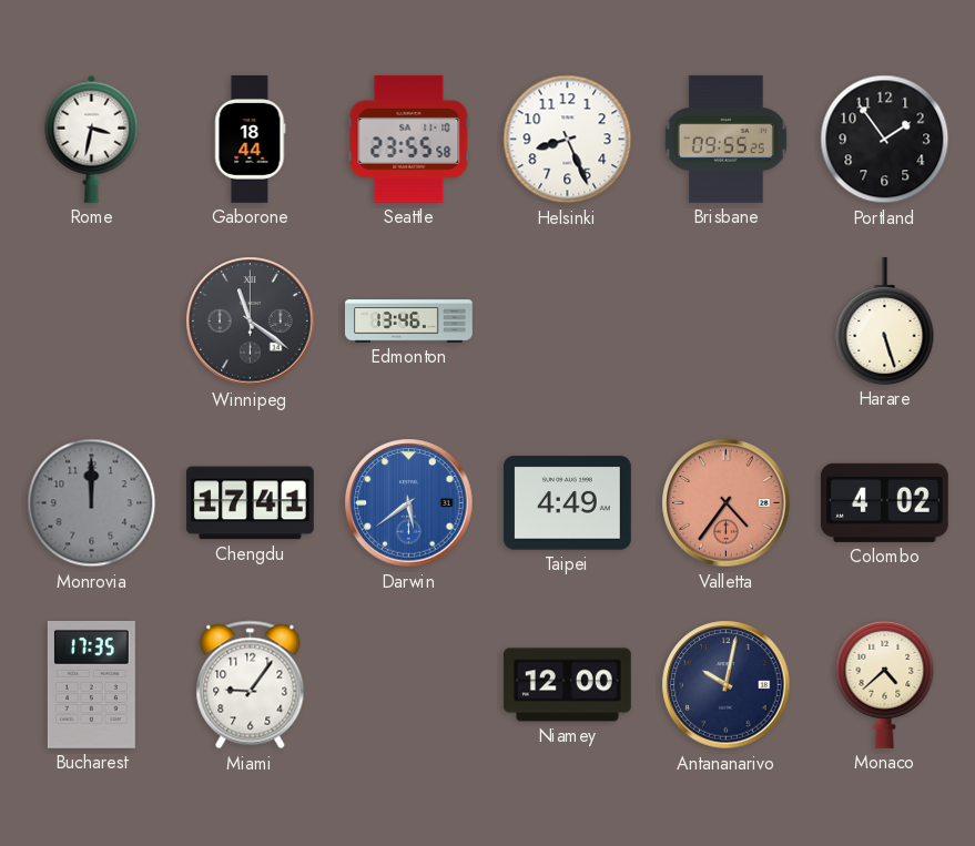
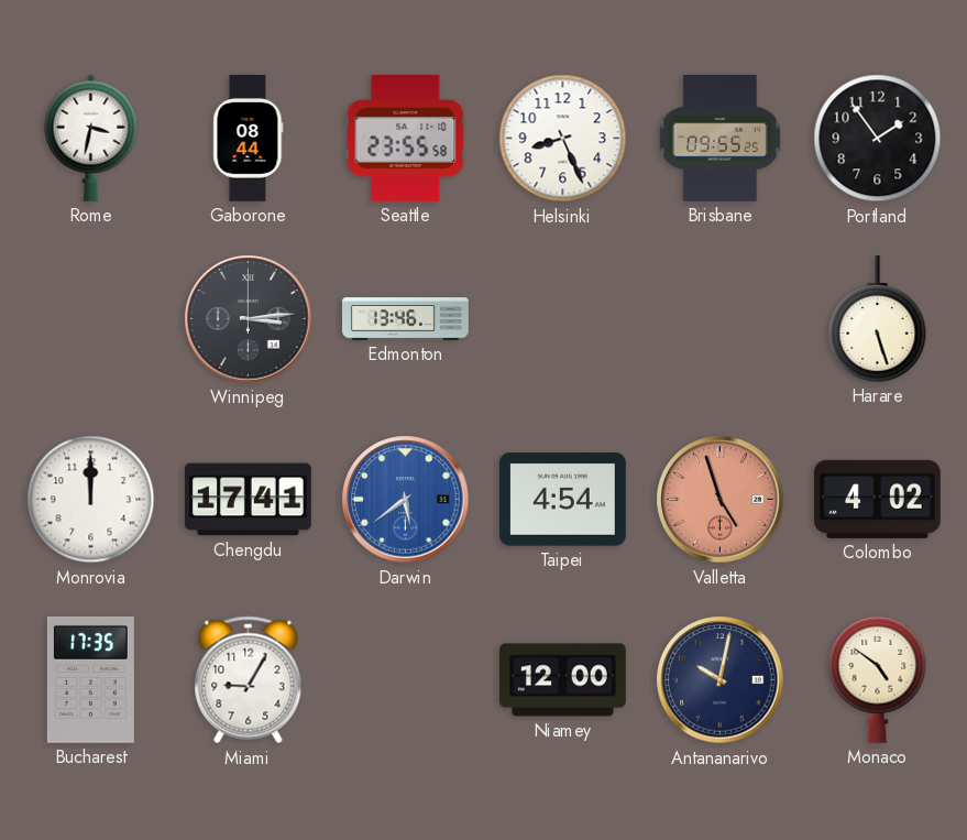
Gaborone: 18:44 -> 08:44 (249, 139)
Winnipeg: 11:21 -> 3:14 (249, 319)
Monrovia dial: grey -> white (91, 500)
Taipei: 4:49 -> 4:54 (562, 500)
Valletta: 4:36 -> 4:57 (721, 500)
Miami: 9:06 -> 9:05 (249, 680)
Monaco: 4:38 -> 4:51 (878, 679)
